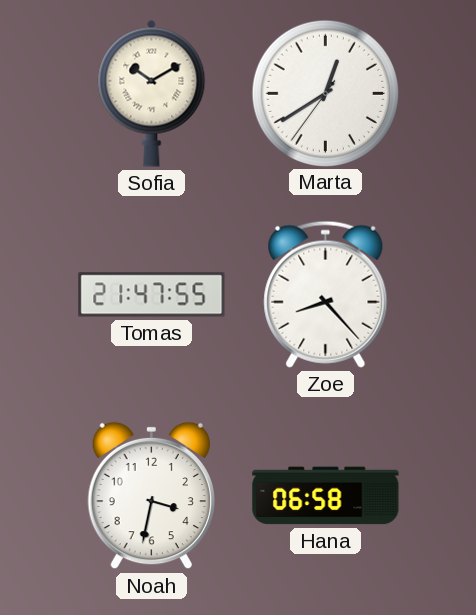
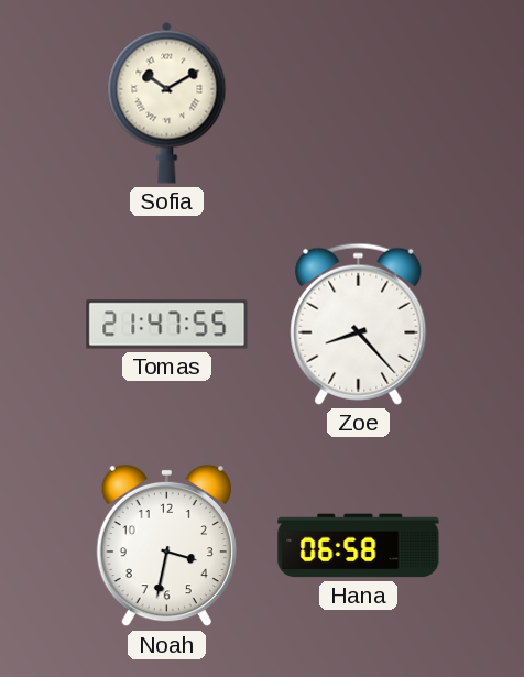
Marta: 12:39 -> none (325, 93)
